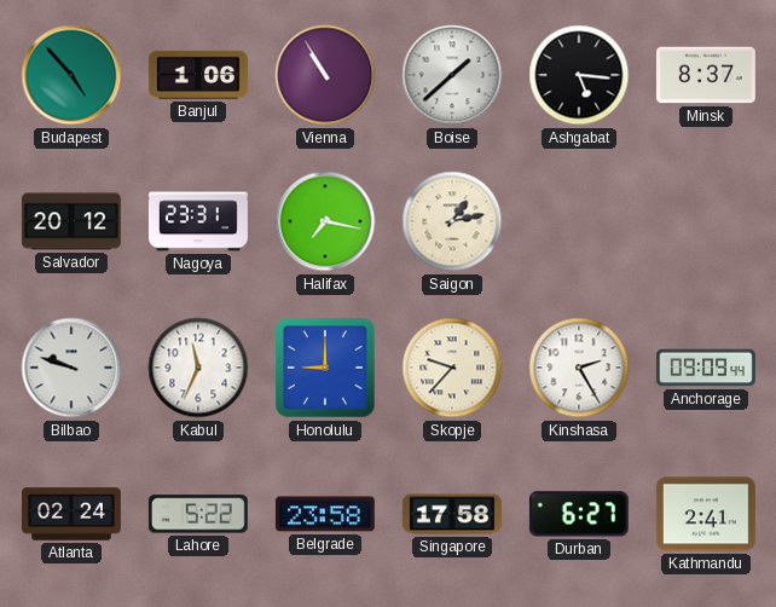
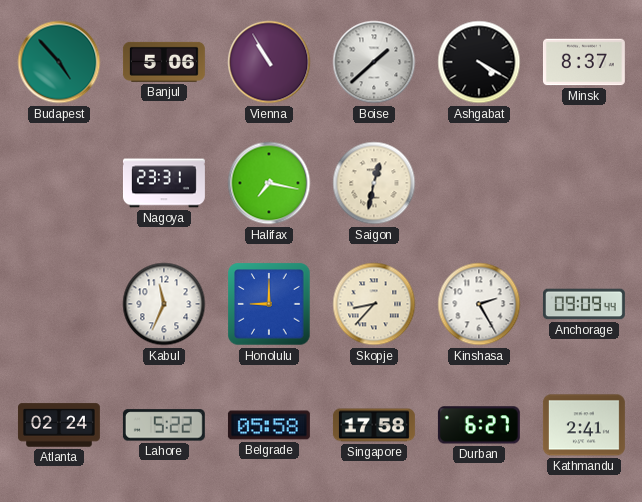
Banjul: 1:06 -> 5:06 (164, 62)
Ashgabat: 5:16 -> 4:20 (479, 62)
Salvador: 20:12 -> none (71, 221)
Saigon: 1:13 -> 12:32 (374, 183)
Bilbao: 9:48 -> none (71, 368)
Skopje: 9:37 -> 8:37 (374, 304)
Belgrade: 23:58 -> 05:58 (269, 425)
